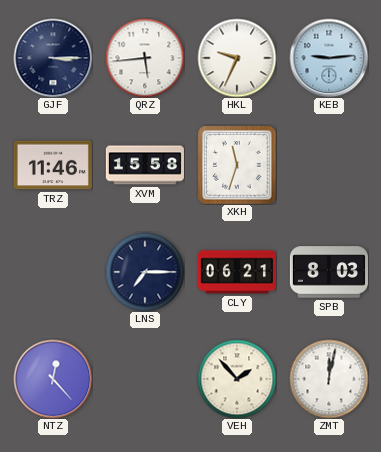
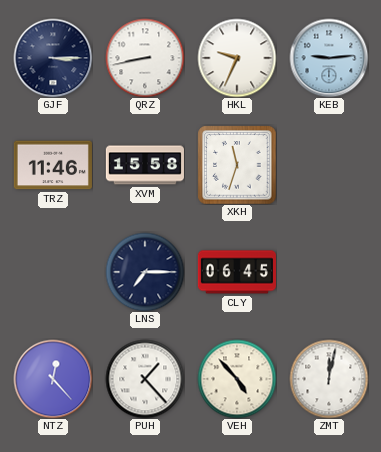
QRZ: 5:44 -> 8:43 (145, 58)
CLY: 06:21 -> 06:45 (237, 272)
SPB: 8:03 -> none (329, 272)
PUH: none -> 1:23 (145, 379)
VEH: 1:53 -> 4:53 (237, 379)
